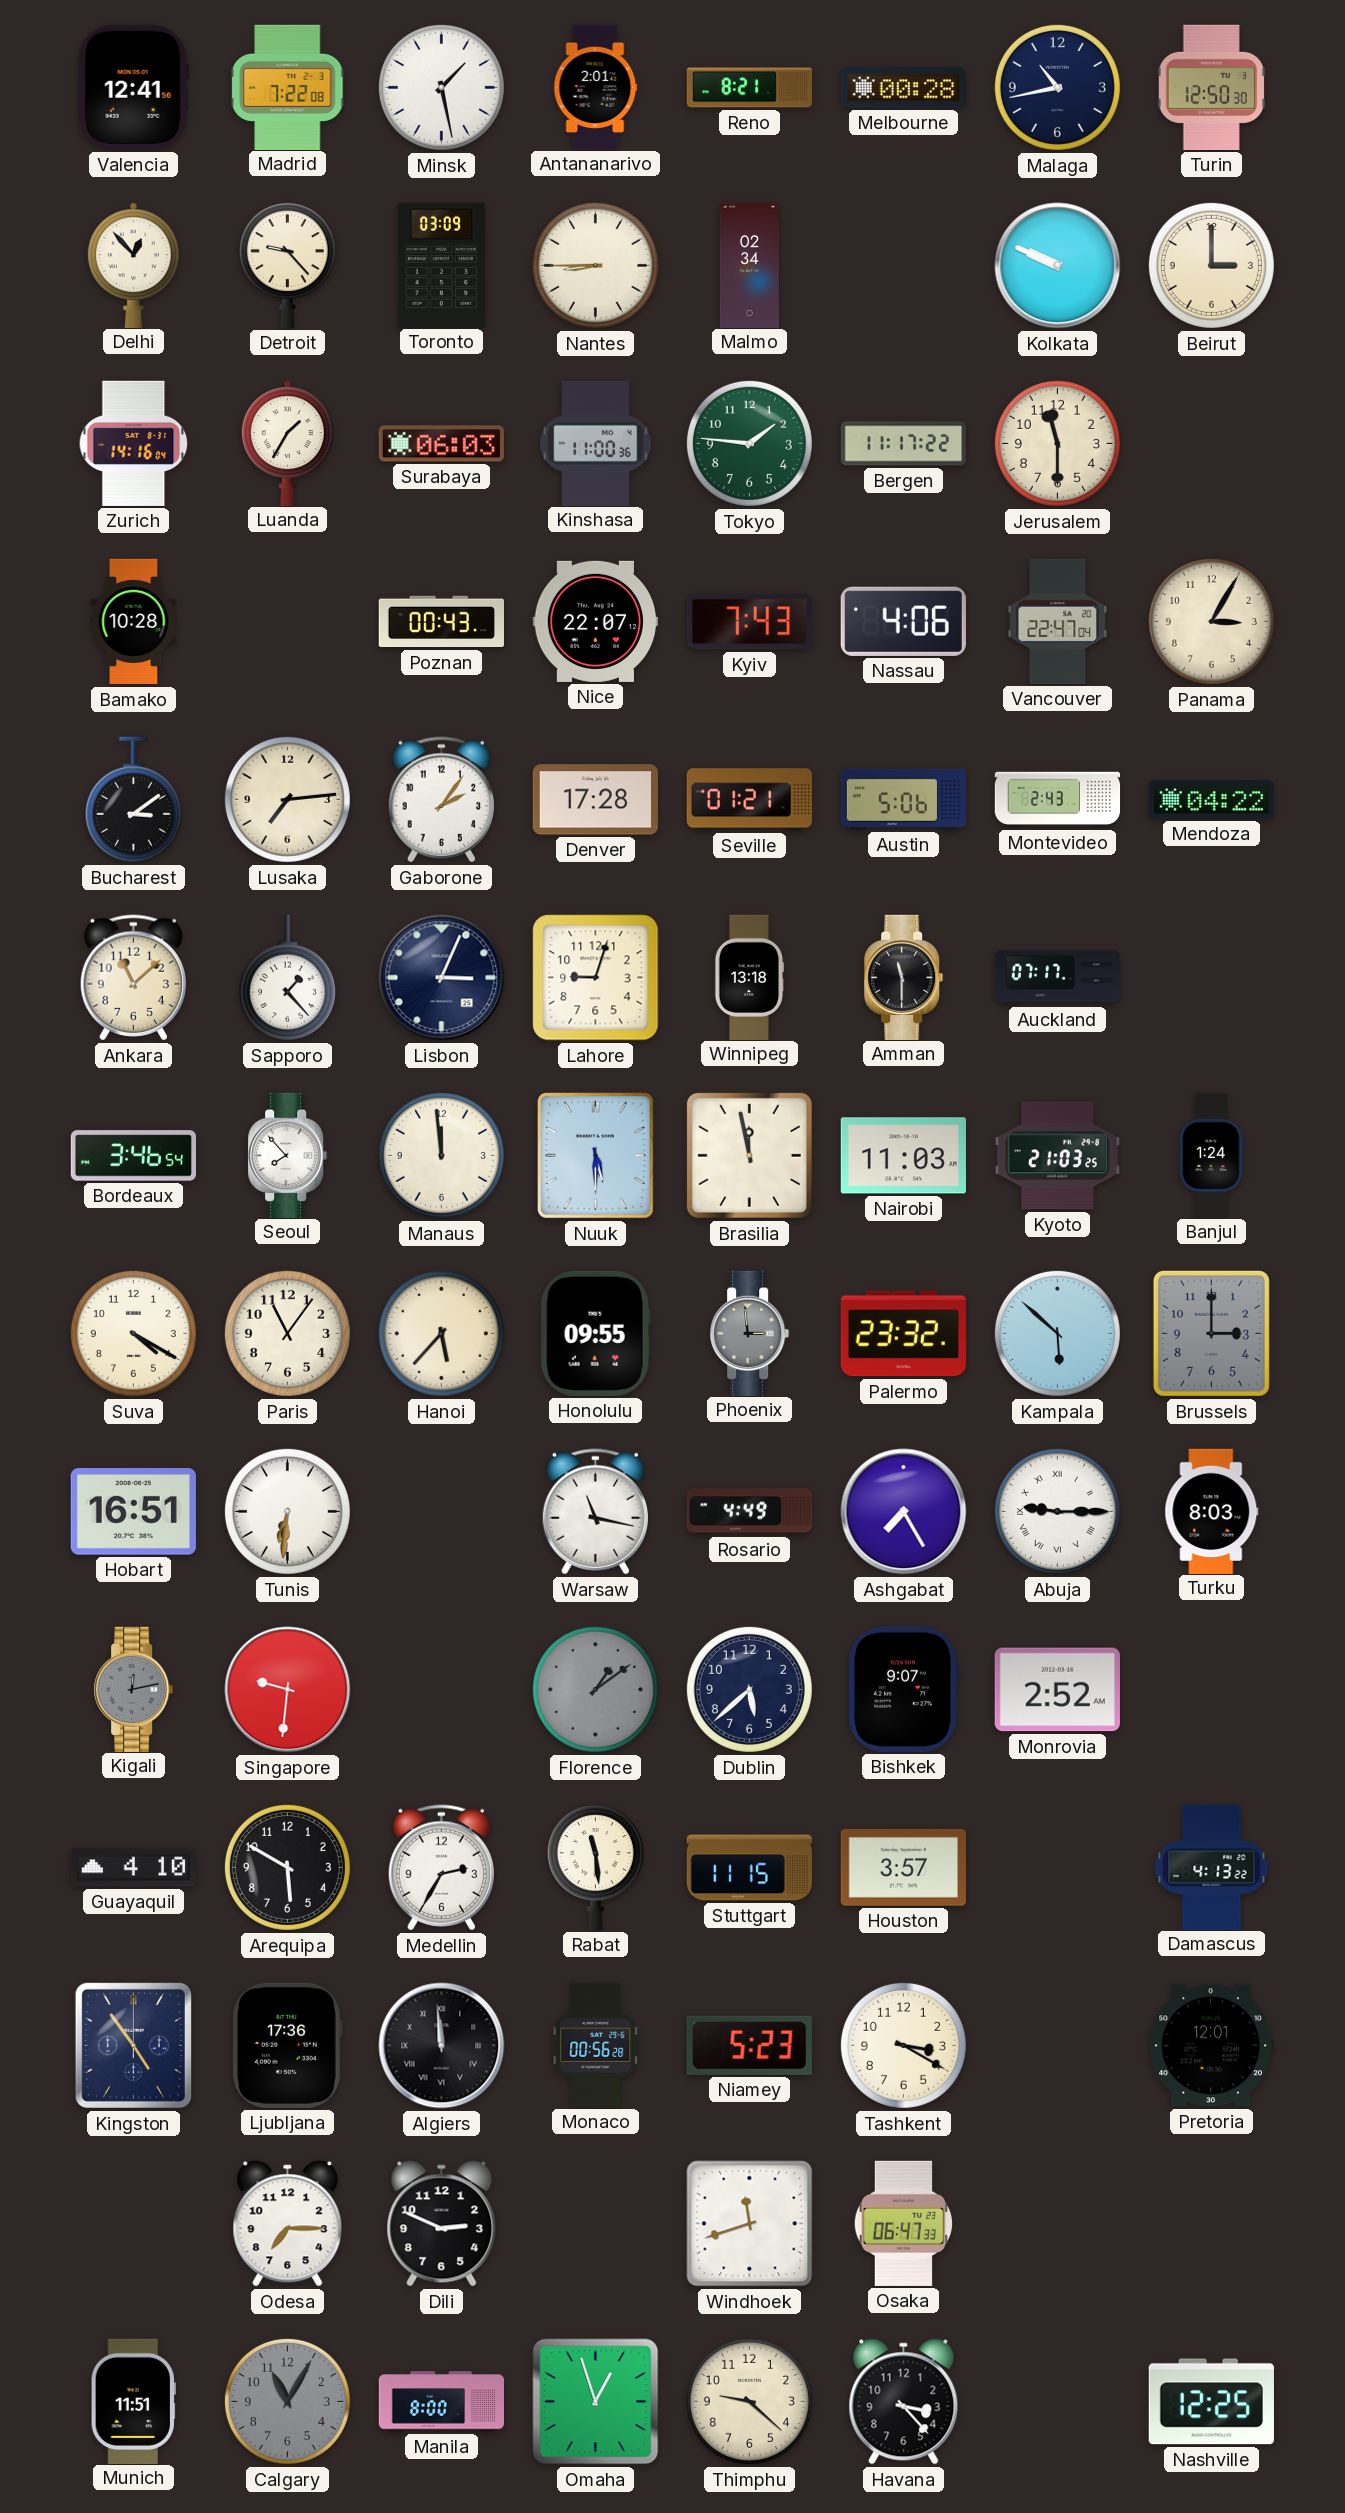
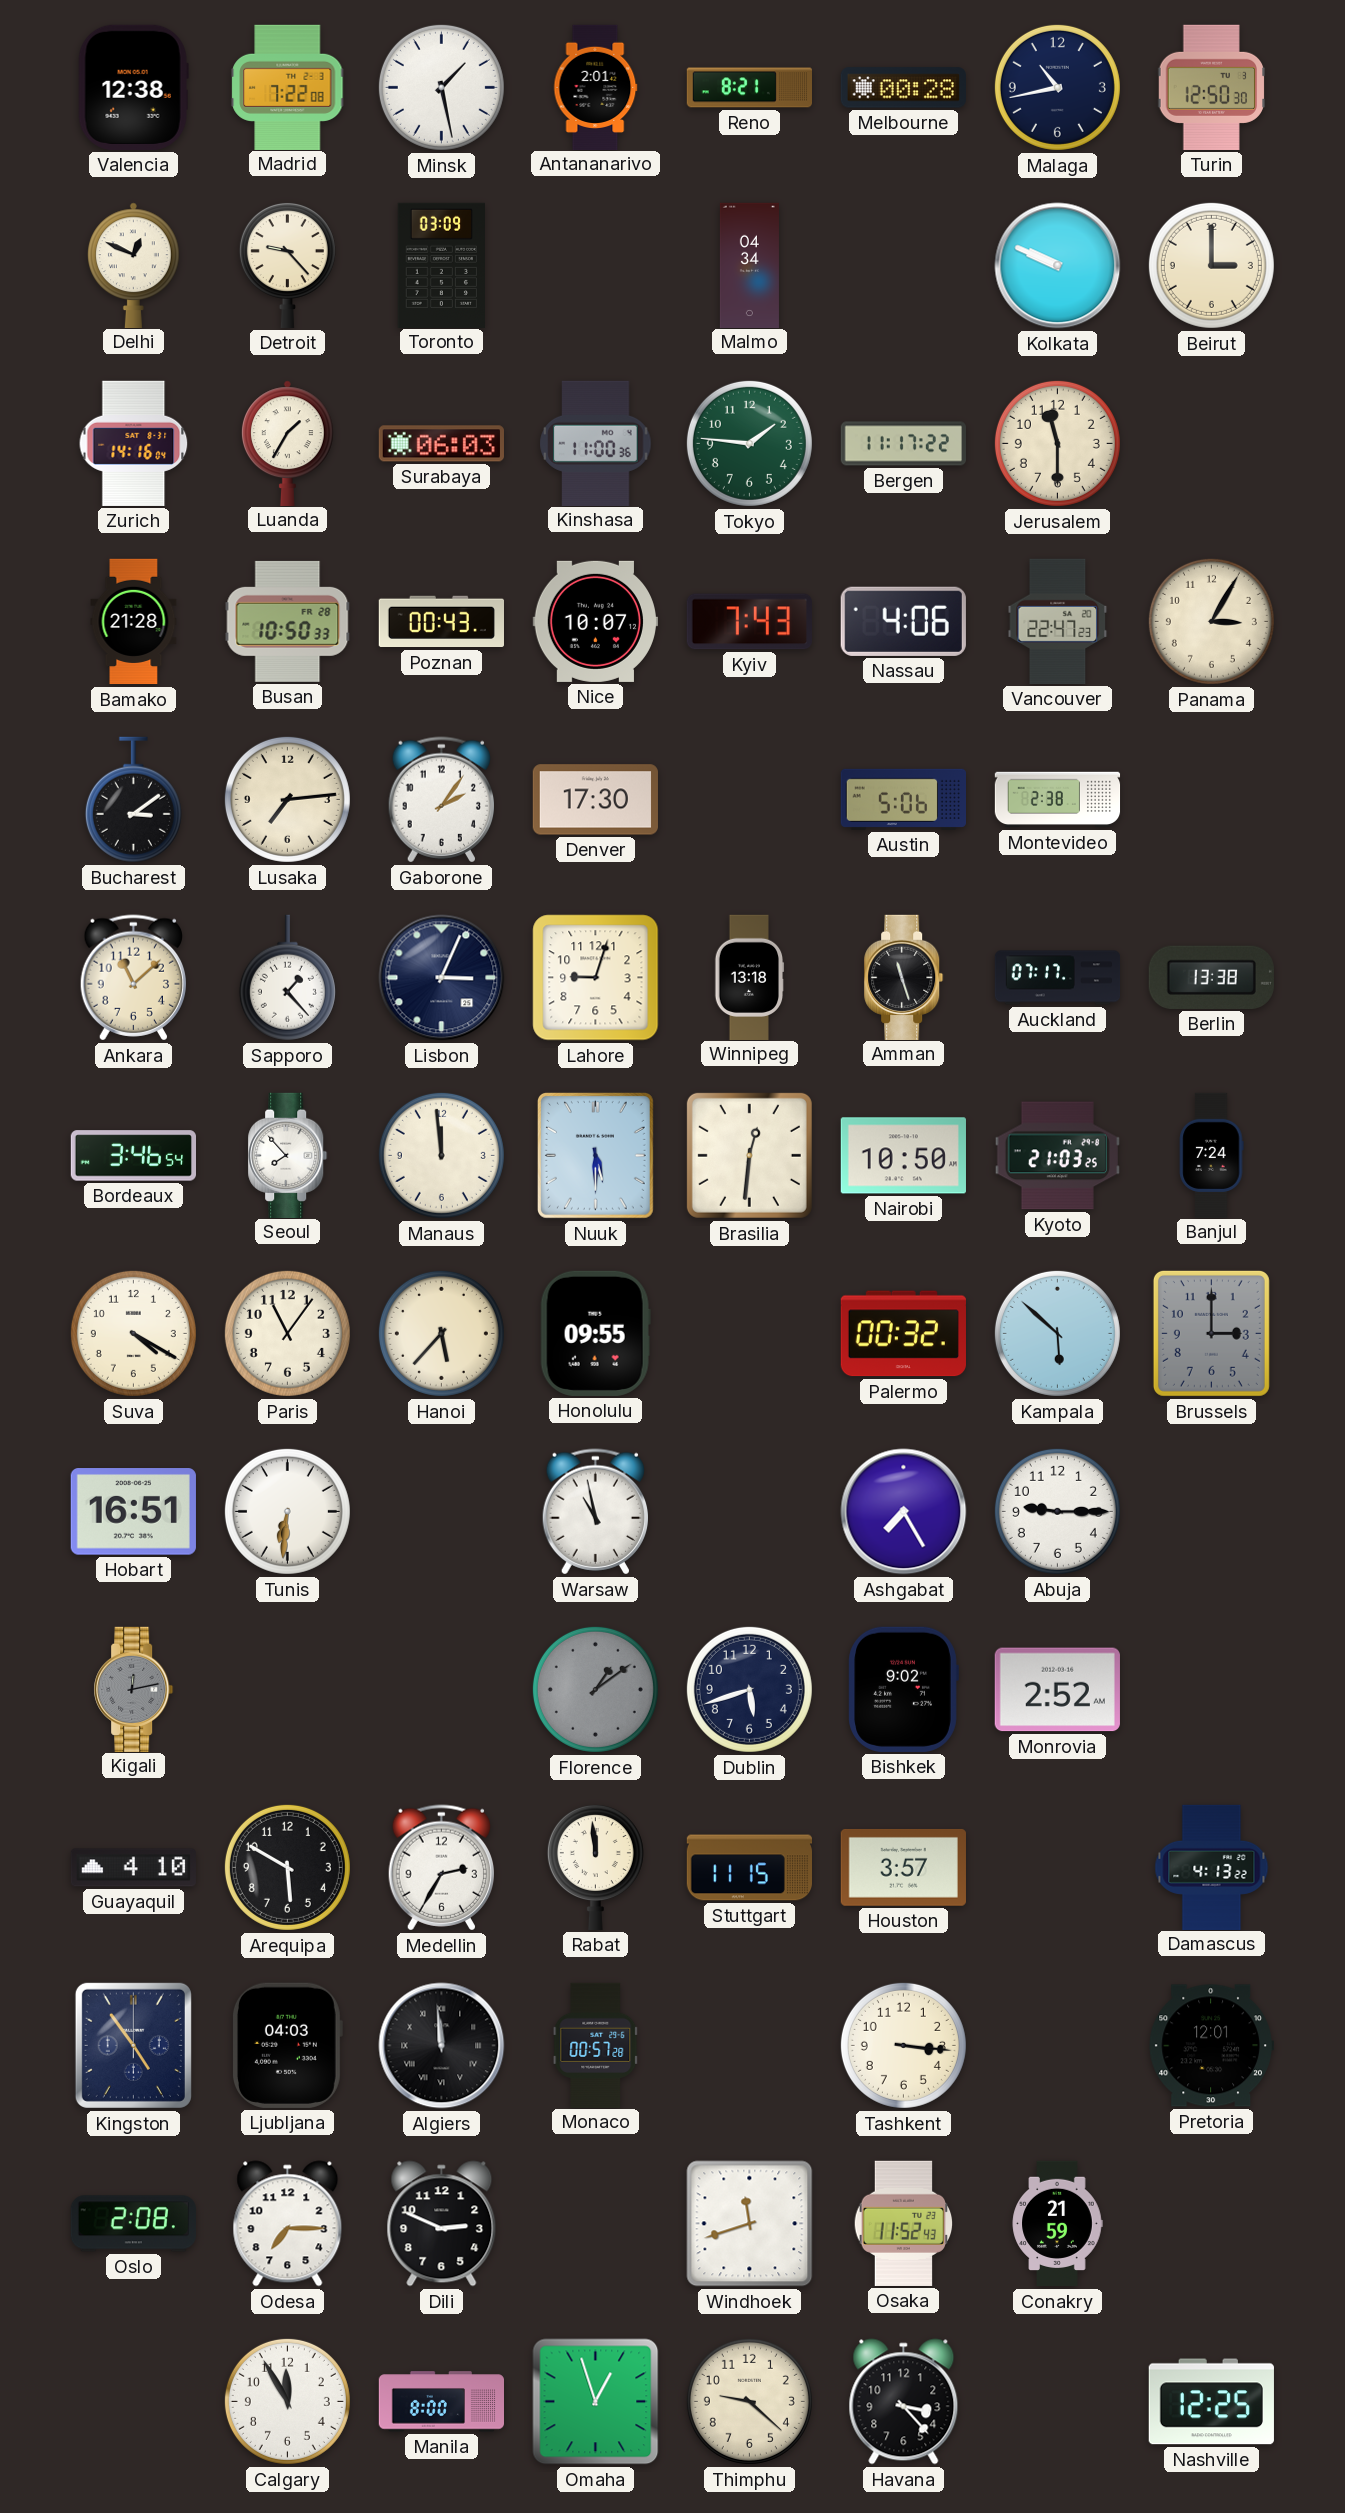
Valencia: 12:41 -> 12:38 (133, 87)
Delhi: 12:53 -> 12:49 (134, 265)
Nantes: 8:45 -> none (595, 265)
Malmo: 02:34 -> 04:34 (749, 265)
Bamako: 10:28 -> 21:28 (134, 622)
Busan: none -> 10:50 (288, 621)
Nice: 22:07 -> 10:07 (595, 621)
Vancouver: 22:47:04 -> 22:47:23 (1058, 621)
Denver: 17:28 -> 17:30 (595, 800)
Seville: 01:21 -> none (749, 800)
Montevideo: 2:43 -> 2:38 (1058, 800)
Mendoza: 04:22 -> none (1211, 800)
Amman: 11:30 -> 11:27 (904, 977)
Berlin: none -> 13:38 (1211, 977)
Brasilia: 11:58 -> 12:31 (749, 1155)
Nairobi: 11:03 -> 10:50 (903, 1156)
Banjul: 1:24 -> 7:24 (1212, 1155)
Phoenix: 2:59 -> none (750, 1333)
Palermo: 23:32 -> 00:32 (903, 1334)
Warsaw: 11:17 -> 10:58 (595, 1512)
Rosario: 4:49 -> none (749, 1512)
Abuja numerals: Roman -> Arabic (1057, 1511)
Turku: 8:03 -> none (1212, 1511)
Singapore: 9:31 -> none (288, 1690)
Dublin: 5:38 -> 5:42 (749, 1689)
Bishkek: 9:07 -> 9:02 (903, 1689)
Rabat: 11:29 -> 11:59 (595, 1867)
Ljubljana: 17:36 -> 04:03 (287, 2045)
Monaco: 00:56 -> 00:57 (596, 2045)
Niamey: 5:23 -> none (749, 2045)
Tashkent: 3:20 -> 3:16 (903, 2045)
Oslo: none -> 2:08 (133, 2224)
Osaka: 06:47 -> 11:52 (904, 2223)
Conakry: none -> 21:59 (1057, 2224)
Munich: 11:51 -> none (133, 2401)
Calgary: 11:05 -> 11:55 (287, 2401)
Calgary dial: grey -> white (287, 2401)
